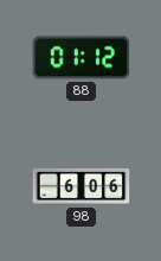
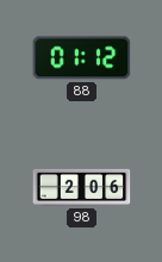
98: 6:06 -> 2:06 (82, 187)
